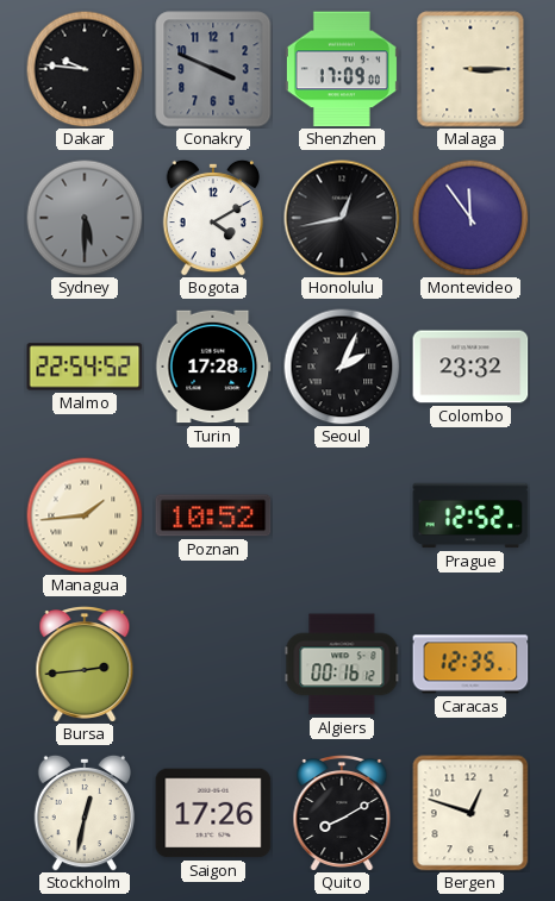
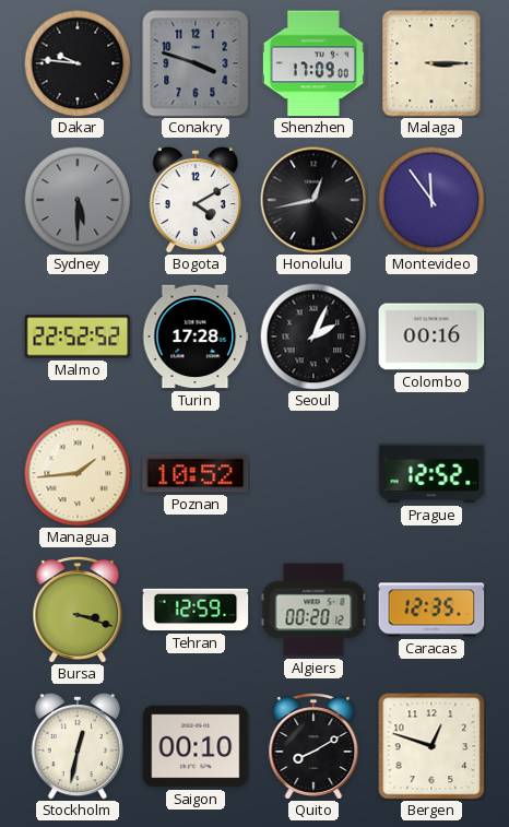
Conakry: 3:49 -> 3:48 (196, 63)
Malmo: 22:54 -> 22:52 (78, 336)
Colombo: 23:32 -> 00:16 (431, 336)
Bursa: 2:44 -> 3:18 (78, 611)
Tehran: none -> 12:59 (196, 610)
Algiers: 00:16 -> 00:20 (313, 610)
Saigon: 17:26 -> 00:10 (196, 746)
